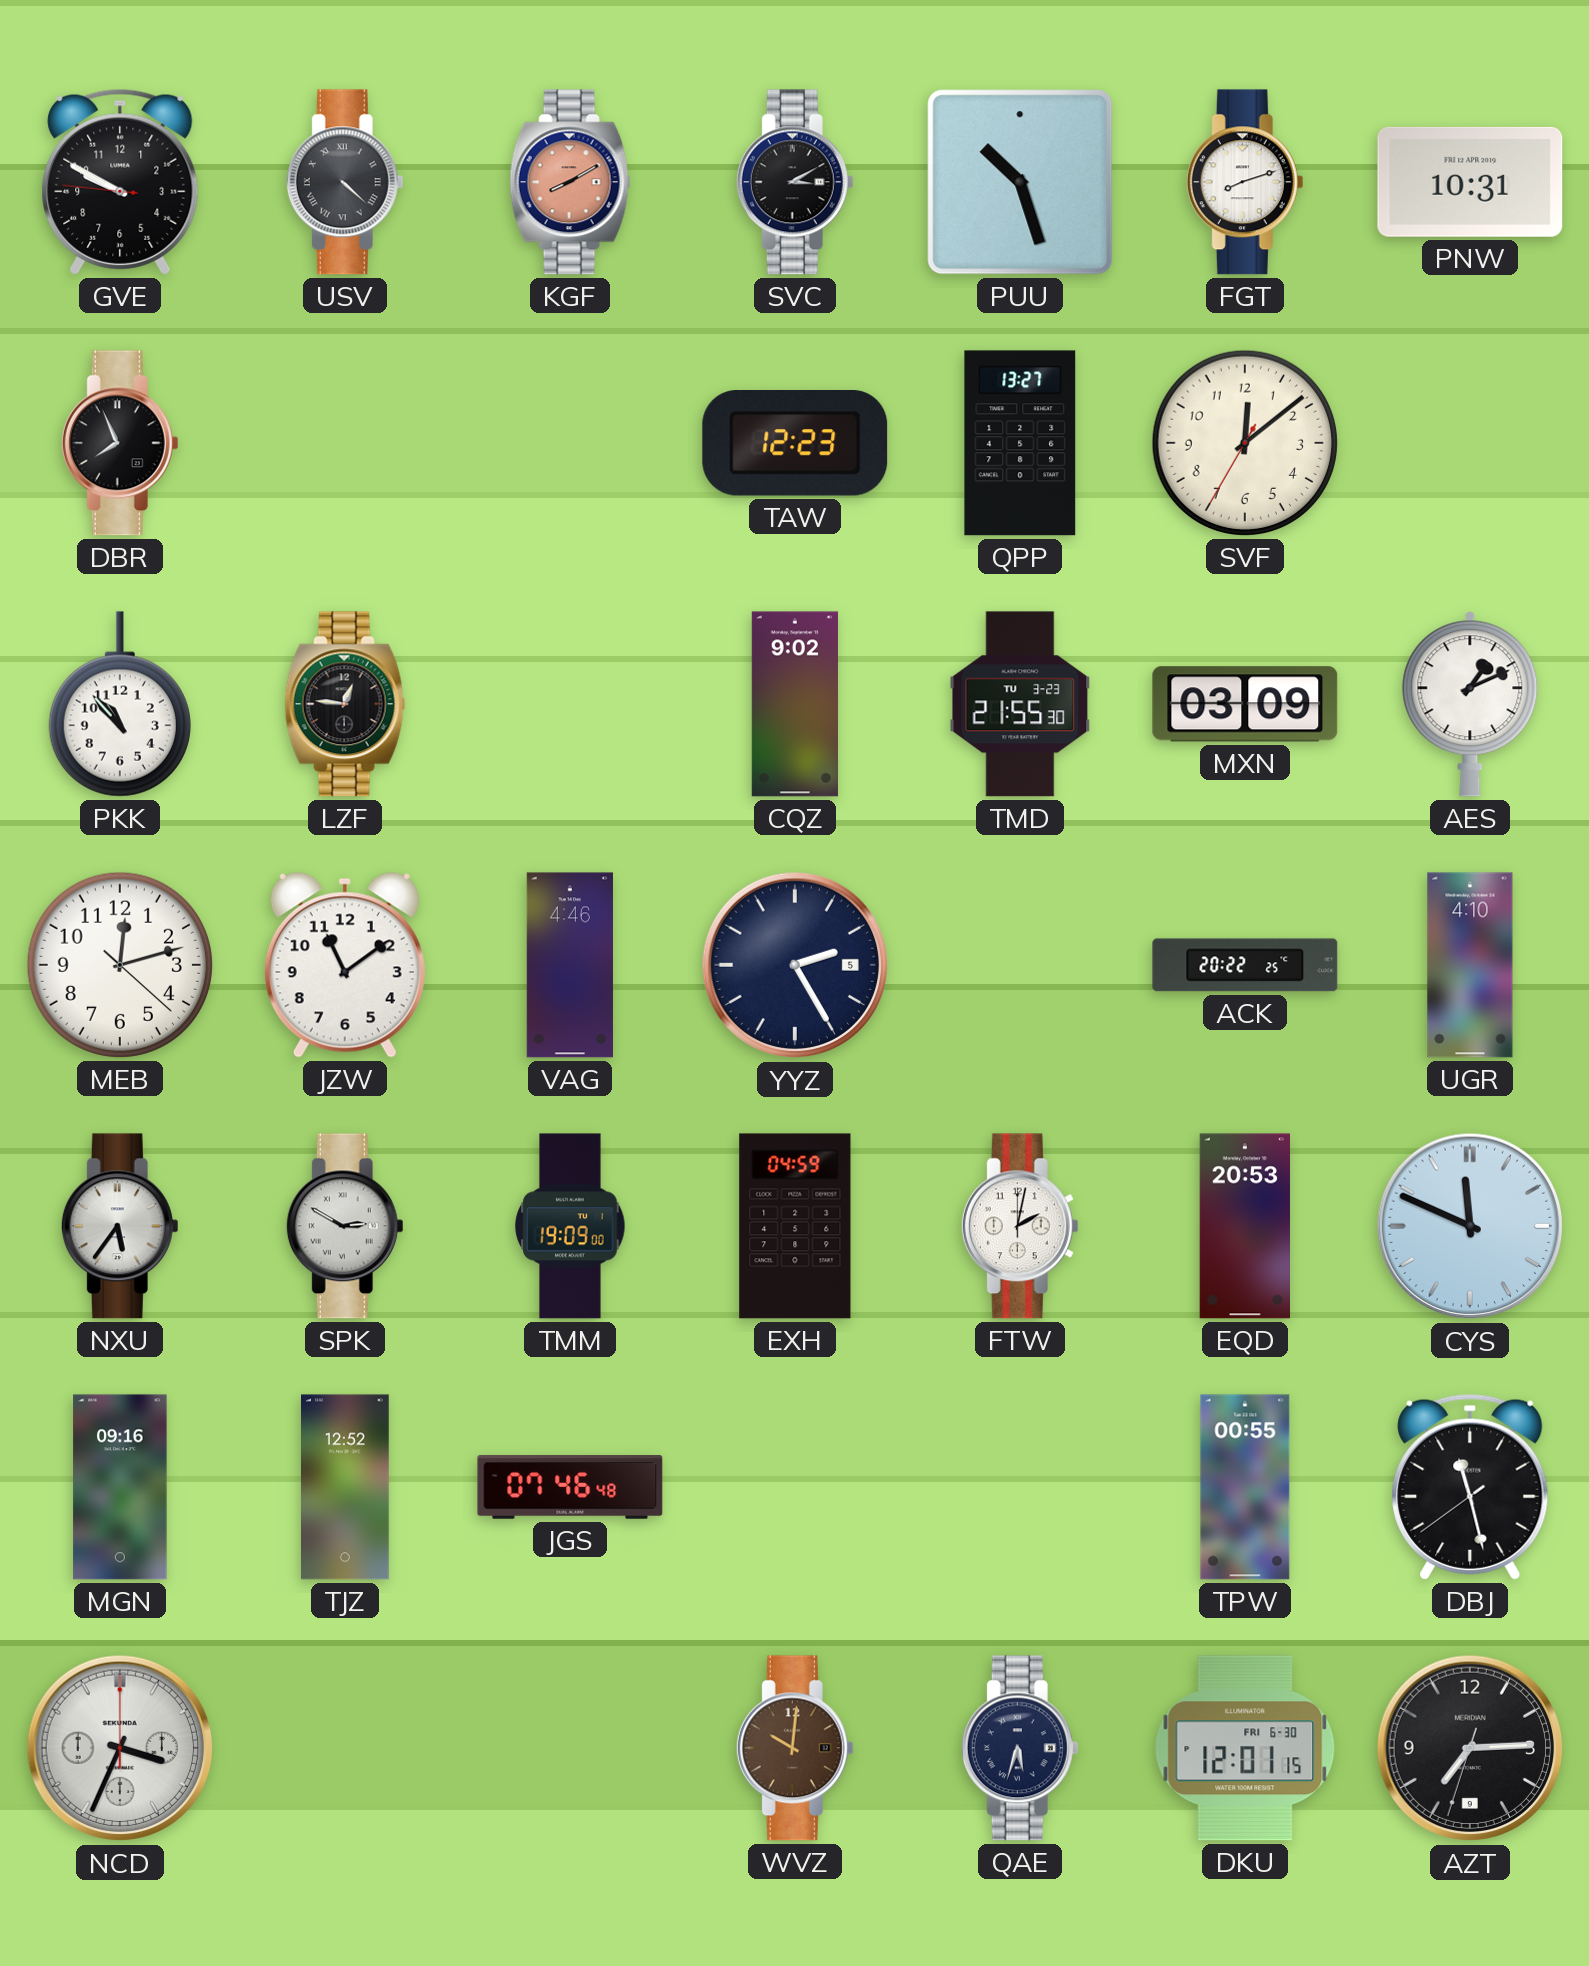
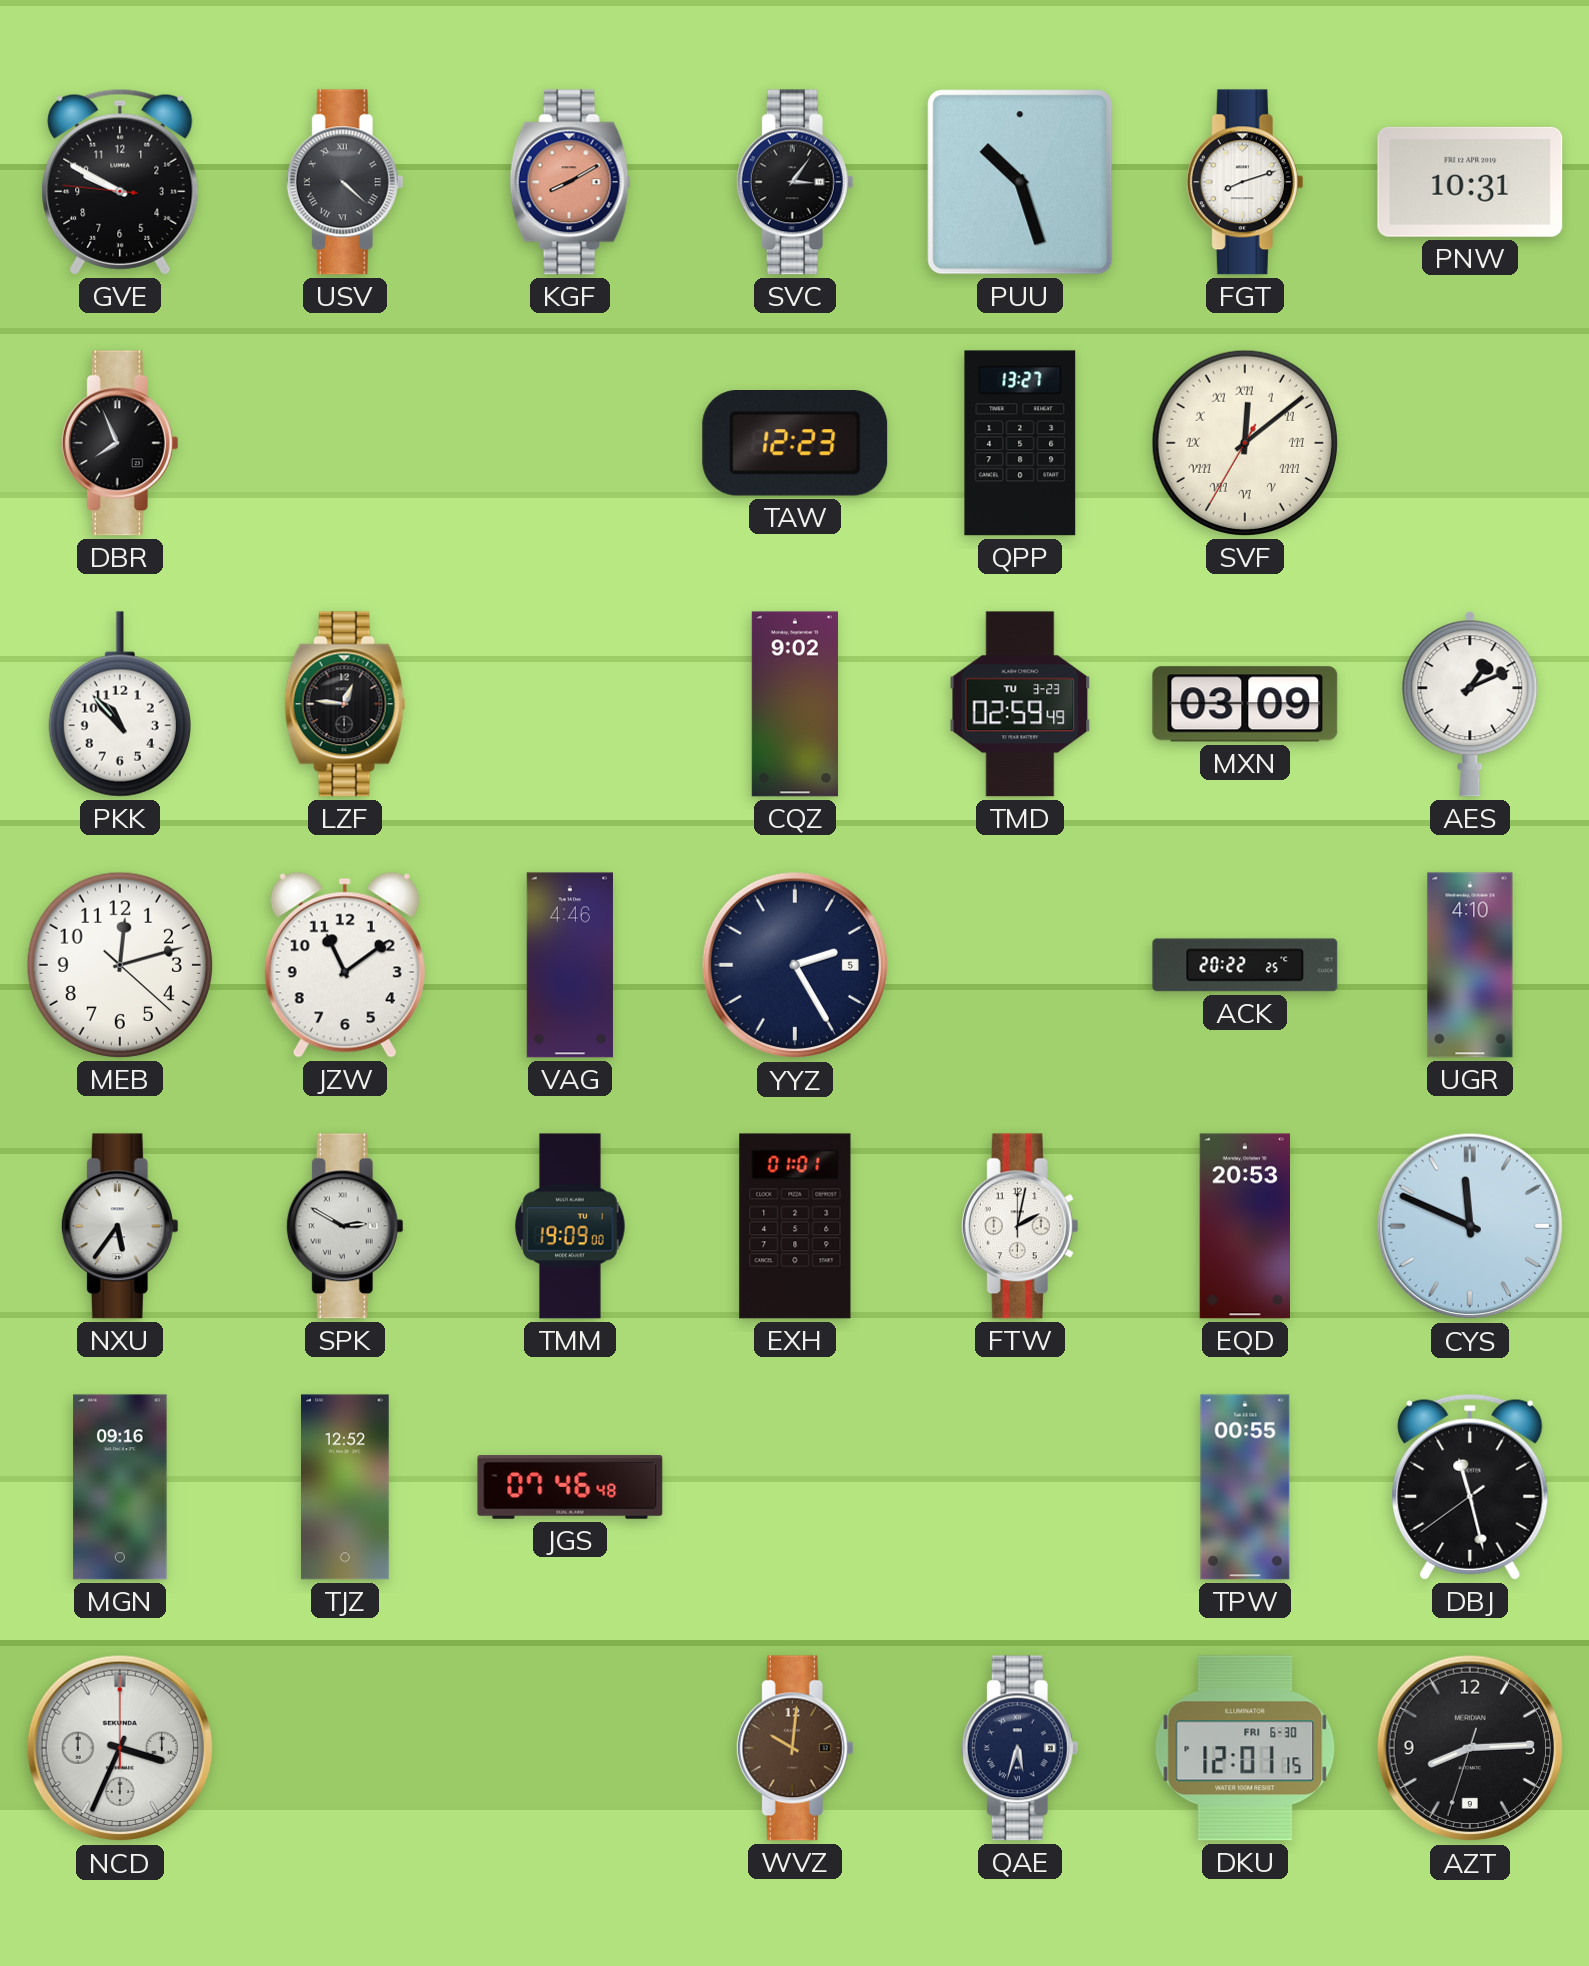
SVC: 3:10 -> 3:06 (795, 182)
SVF numerals: Arabic -> Roman (1245, 443)
TMD: 21:55 -> 02:59 (1020, 704)
EXH: 04:59 -> 01:01 (795, 1226)
AZT: 7:14 -> 8:14 (1470, 1748)
